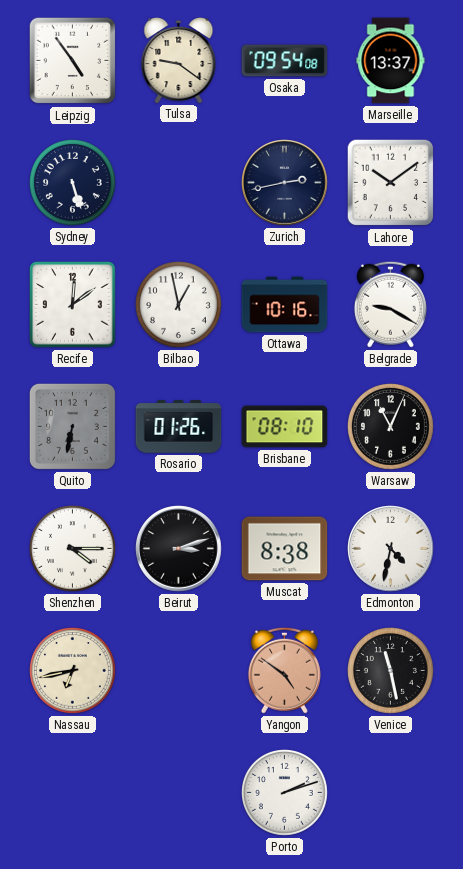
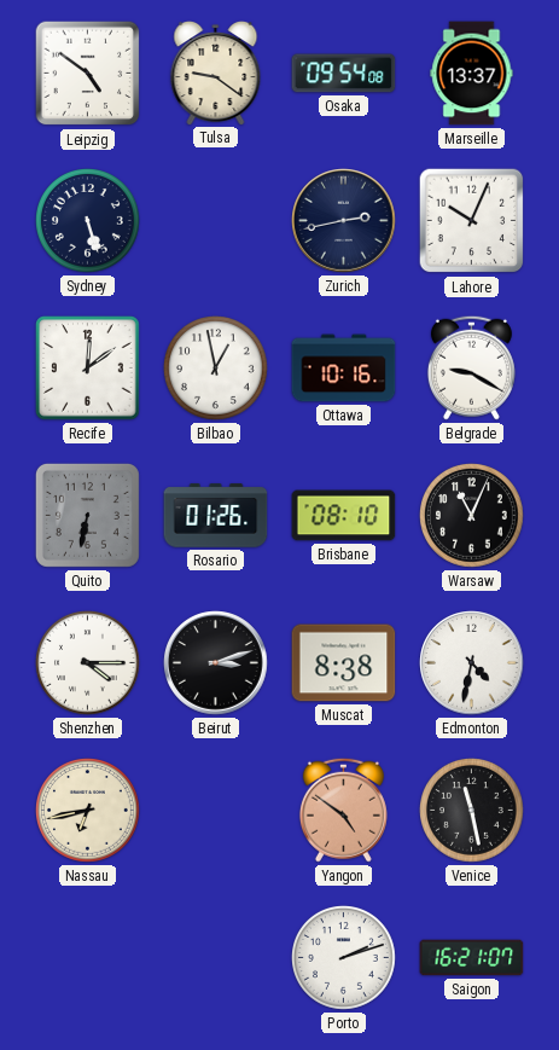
Leipzig: 4:54 -> 4:51 (88, 74)
Lahore: 10:09 -> 10:04 (472, 221)
Saigon: none -> 16:21 (472, 958)
